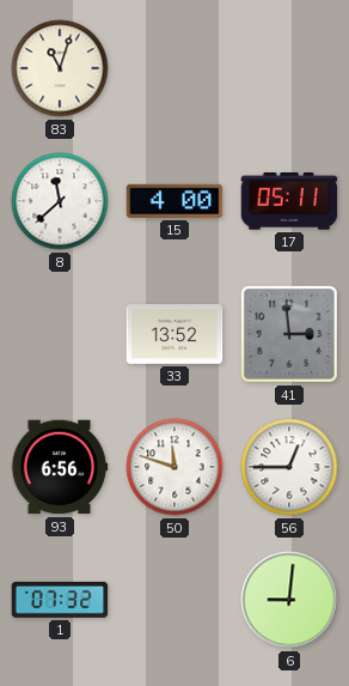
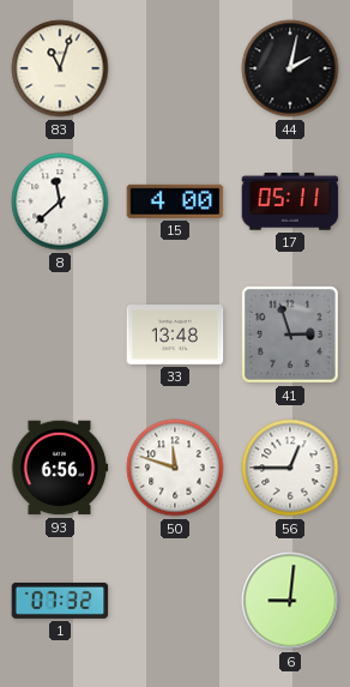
44: none -> 2:02 (290, 68)
33: 13:52 -> 13:48 (175, 336)
41: 2:59 -> 2:57 (291, 336)
